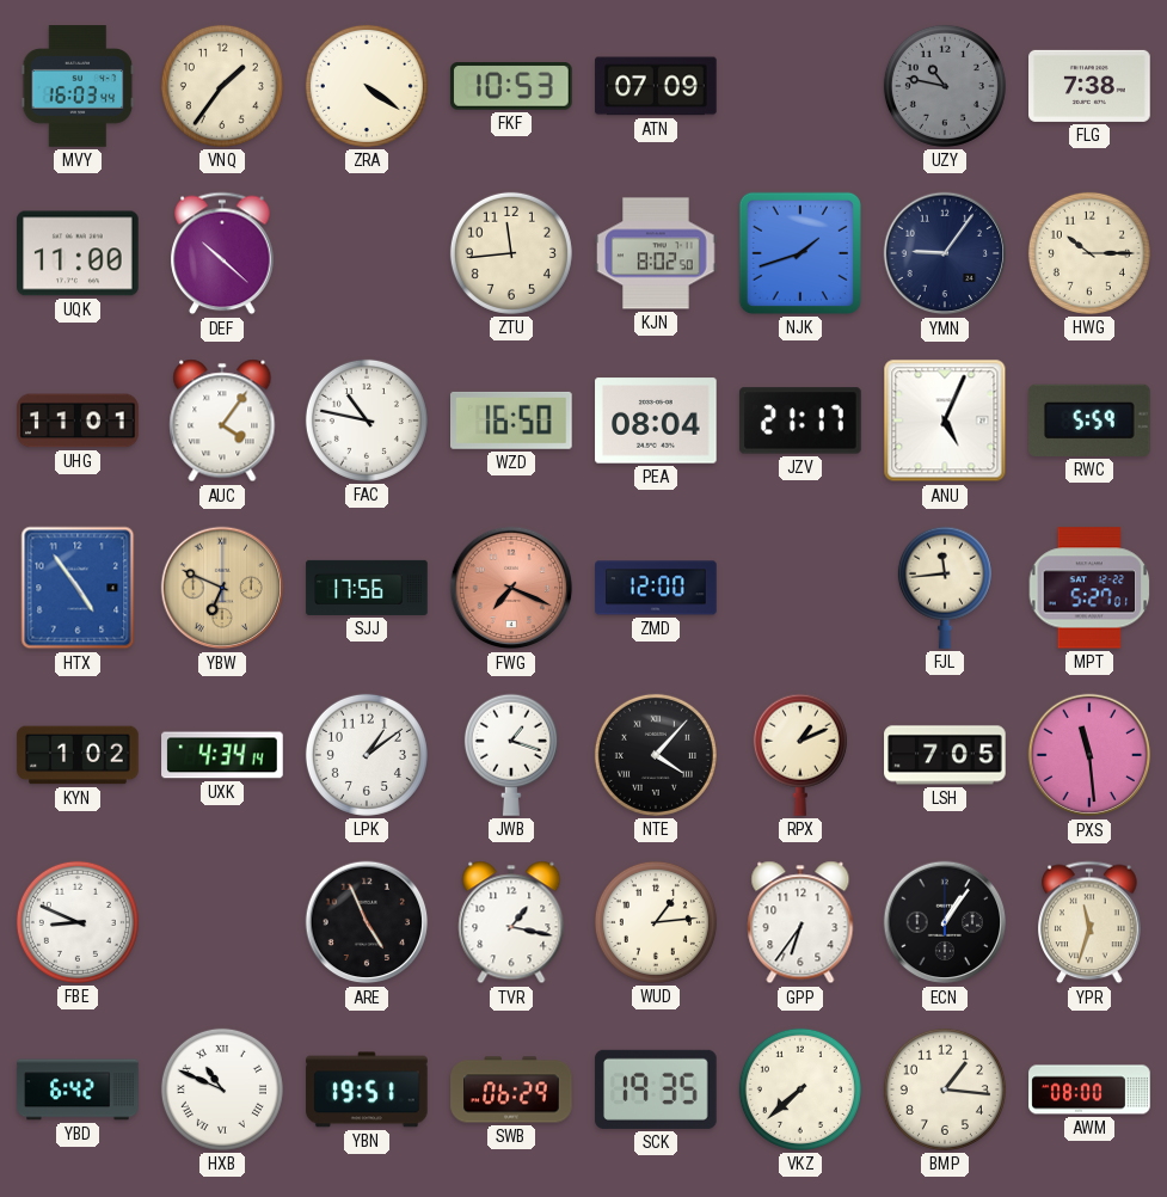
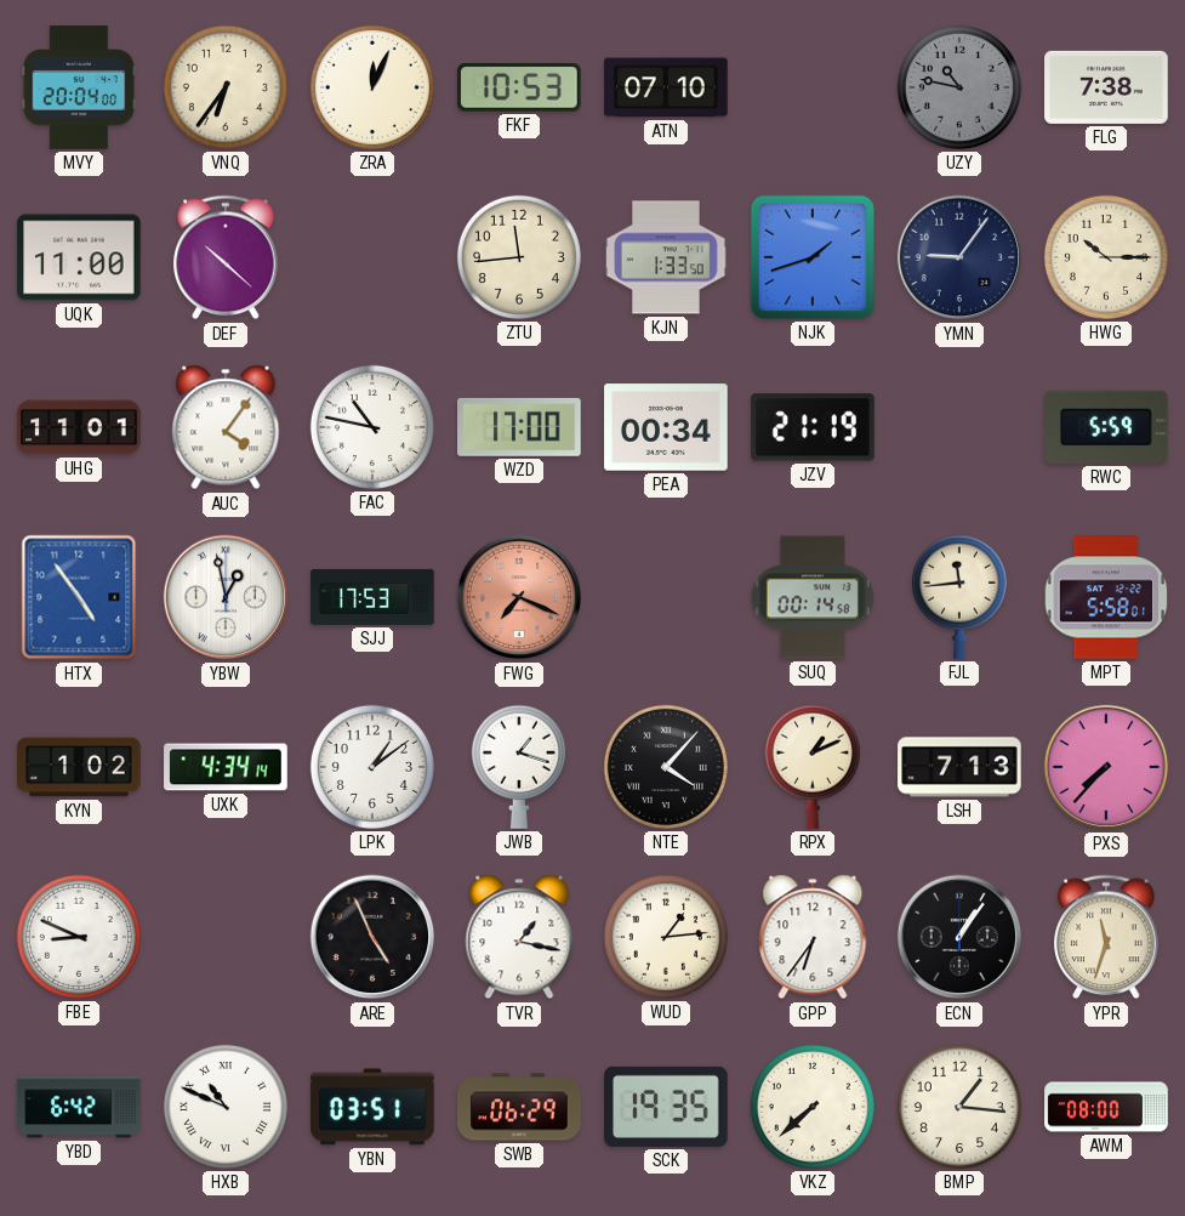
MVY: 16:03 -> 20:04 (79, 87)
VNQ: 1:36 -> 6:36 (226, 87)
ZRA: 4:21 -> 12:04 (372, 87)
ATN: 07:09 -> 07:10 (666, 87)
KJN: 8:02 -> 1:33 (666, 257)
WZD: 16:50 -> 17:00 (520, 427)
PEA: 08:04 -> 00:34 (666, 427)
JZV: 21:17 -> 21:19 (813, 427)
ANU: 5:04 -> none (945, 421)
YBW: 6:49 -> 12:58 (226, 597)
YBW dial: champagne -> white (226, 597)
SJJ: 17:56 -> 17:53 (372, 597)
ZMD: 12:00 -> none (656, 588)
SUQ: none -> 00:14 (813, 597)
MPT: 5:27 -> 5:58 (1106, 597)
LSH: 7:05 -> 7:13 (959, 767)
PXS: 11:29 -> 7:37 (1106, 767)
YBN: 19:51 -> 03:51 (372, 1107)
